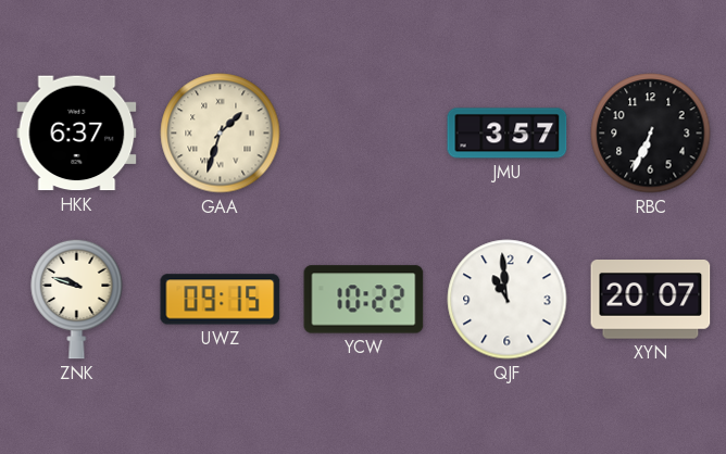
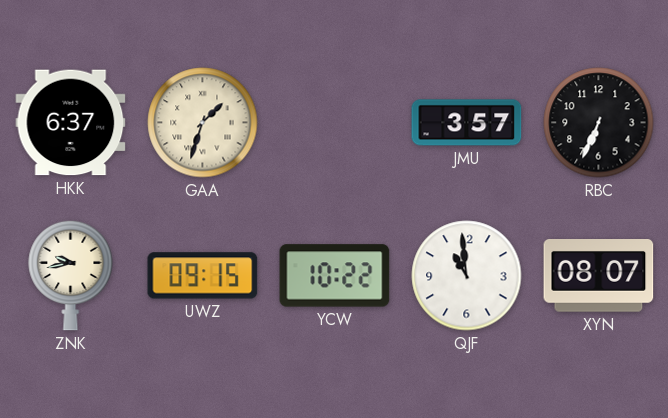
ZNK: 9:48 -> 9:43 (71, 275)
XYN: 20:07 -> 08:07 (599, 276)
